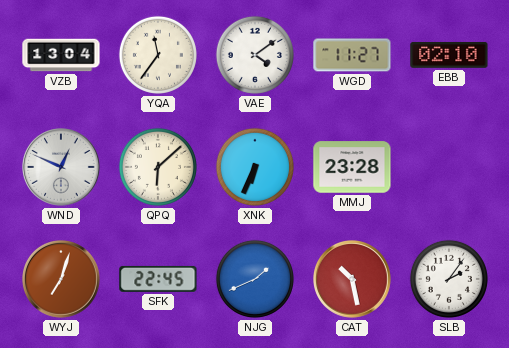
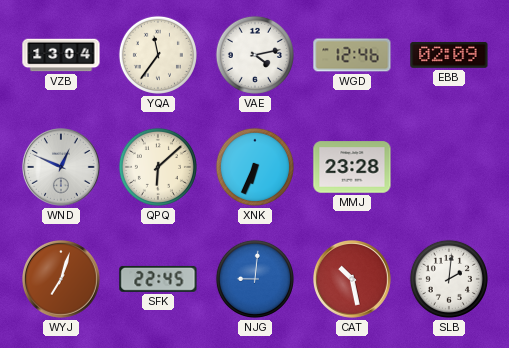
VAE: 4:09 -> 4:13 (255, 55)
WGD: 11:27 -> 12:46 (352, 55)
EBB: 02:10 -> 02:09 (449, 55)
NJG: 1:41 -> 9:01 (255, 279)
SLB: 2:06 -> 2:01 (449, 279)
